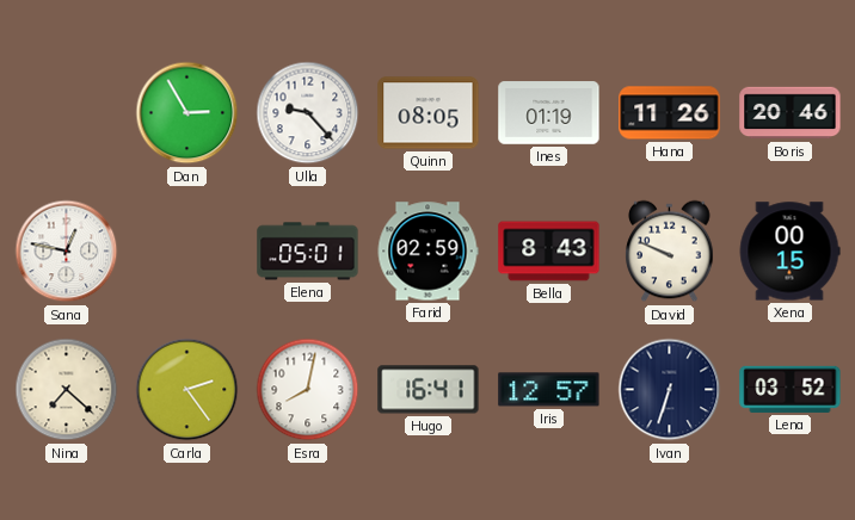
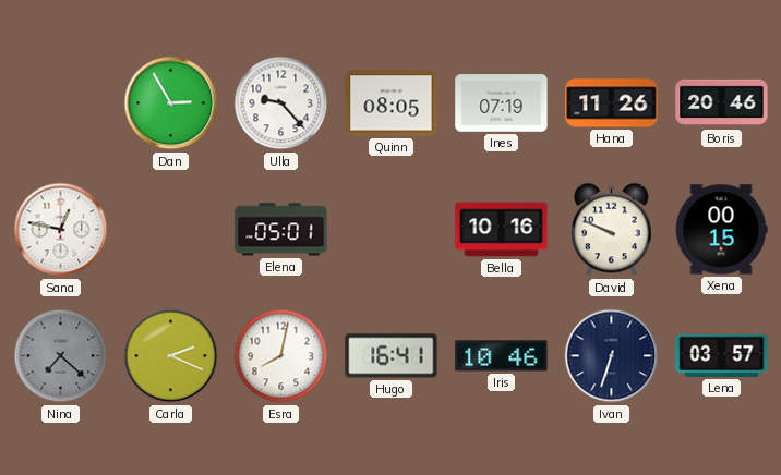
Ines: 01:19 -> 07:19 (502, 103)
Farid: 02:59 -> none (427, 252)
Bella: 8:43 -> 10:16 (502, 230)
Nina dial: cream -> grey (61, 356)
Carla: 2:24 -> 2:19 (171, 356)
Iris: 12:57 -> 10:46 (502, 356)
Lena: 03:52 -> 03:57 (722, 355)
